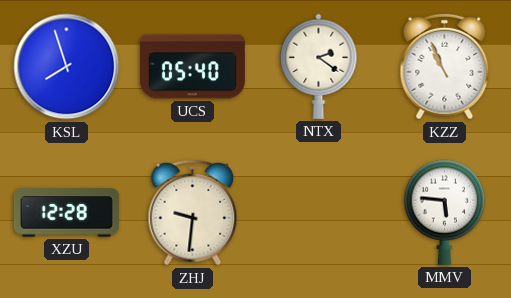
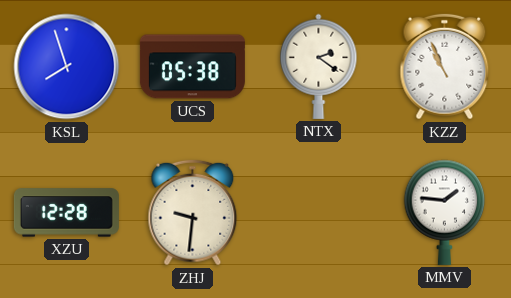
UCS: 05:40 -> 05:38 (192, 67)
MMV: 5:46 -> 1:46 (445, 212)
